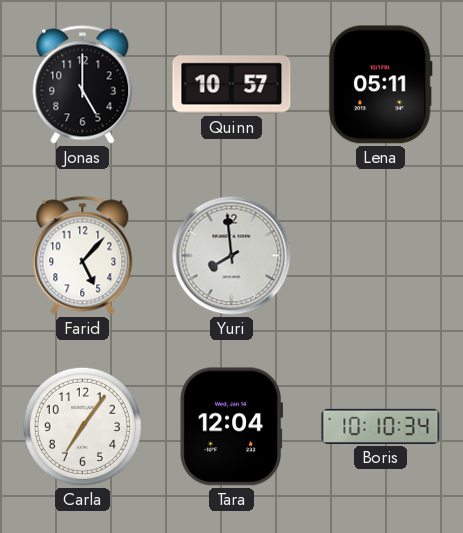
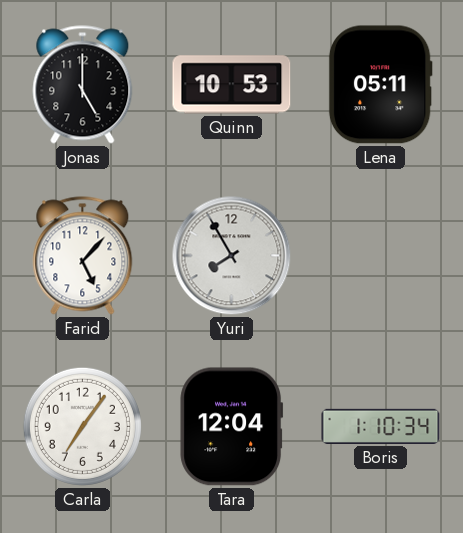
Quinn: 10:57 -> 10:53 (232, 85)
Yuri: 7:59 -> 7:55 (232, 256)
Boris: 10:10 -> 1:10 (381, 426)
